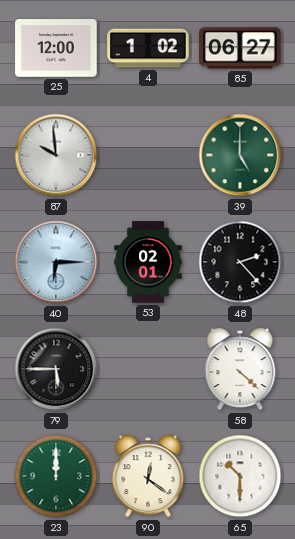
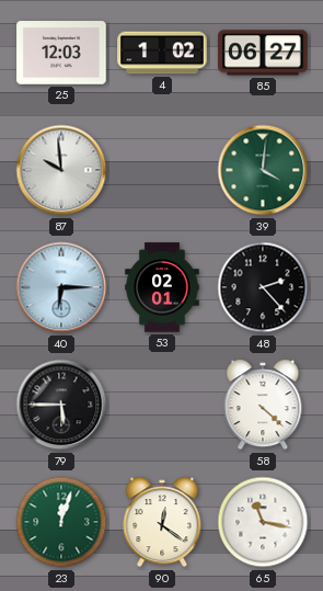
25: 12:00 -> 12:03 (61, 53)
39: 5:00 -> 4:01 (263, 170)
23: 12:00 -> 12:03 (61, 522)
65: 10:30 -> 11:17 (263, 522)
